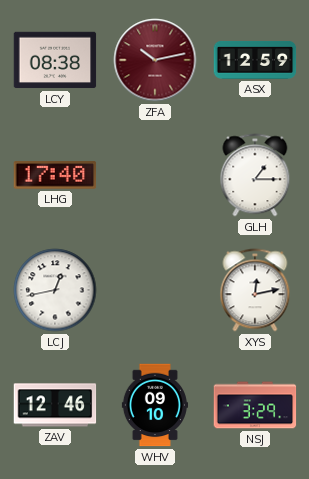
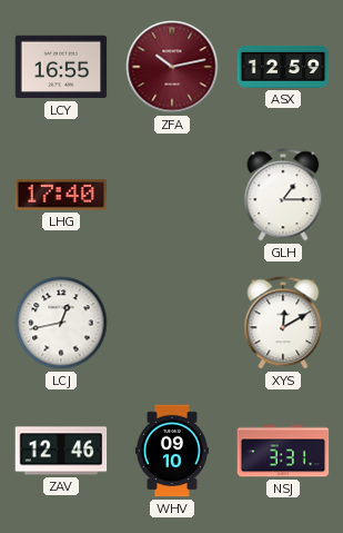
LCY: 08:38 -> 16:55 (61, 67)
XYS: 12:13 -> 12:10 (283, 323)
NSJ: 3:29 -> 3:31 (283, 451)
